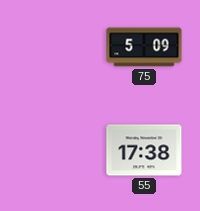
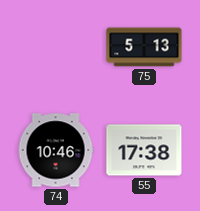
75: 5:09 -> 5:13 (144, 47)
74: none -> 10:46 (56, 150)
